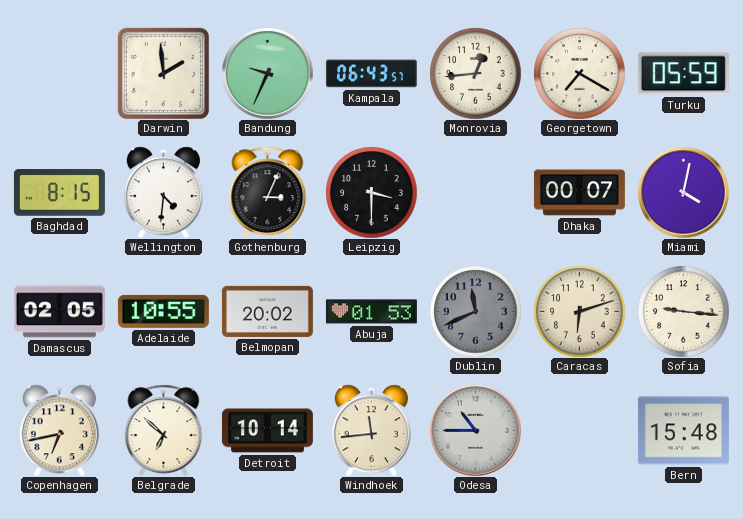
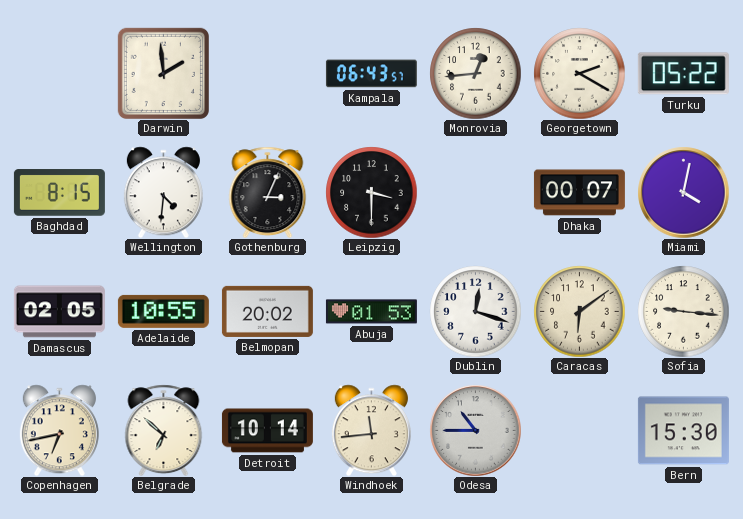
Bandung: 9:34 -> none (267, 73)
Georgetown: 7:20 -> 2:20 (579, 73)
Turku: 05:59 -> 05:22 (683, 74)
Dublin: 11:41 -> 12:18 (475, 311)
Dublin dial: grey -> white (475, 311)
Caracas: 6:12 -> 6:09 (579, 311)
Bern: 15:48 -> 15:30 (683, 431)
